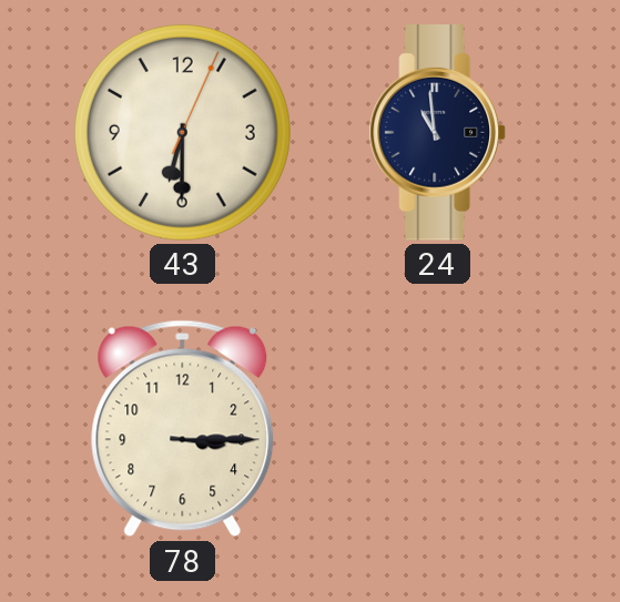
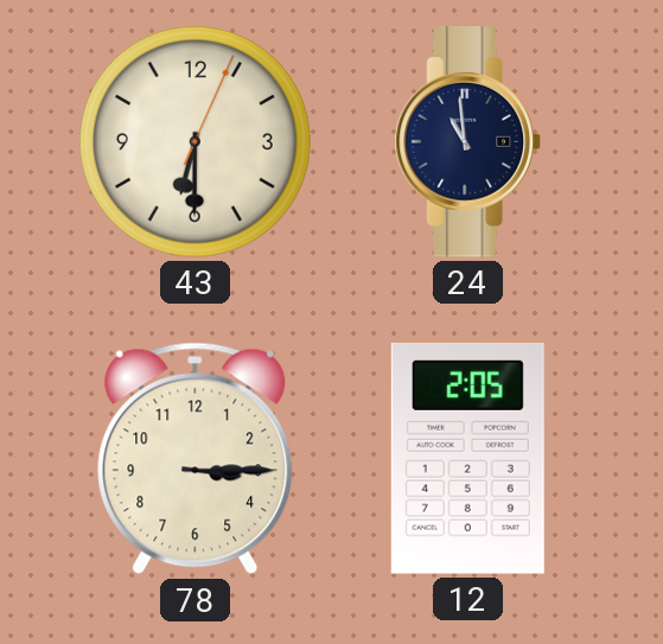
12: none -> 2:05 (467, 458)
